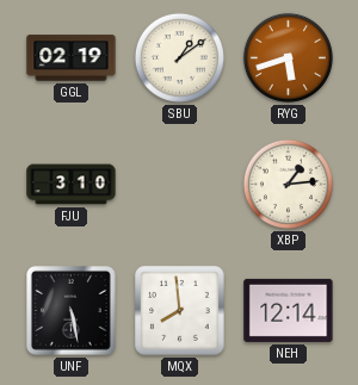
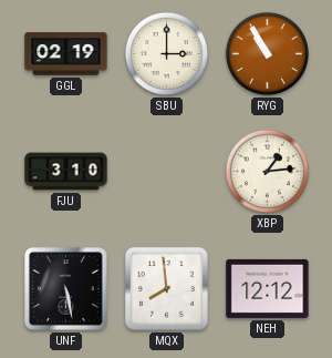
SBU: 1:09 -> 3:00 (166, 53)
RYG: 5:42 -> 10:55 (267, 53)
NEH: 12:14 -> 12:12 (268, 288)
